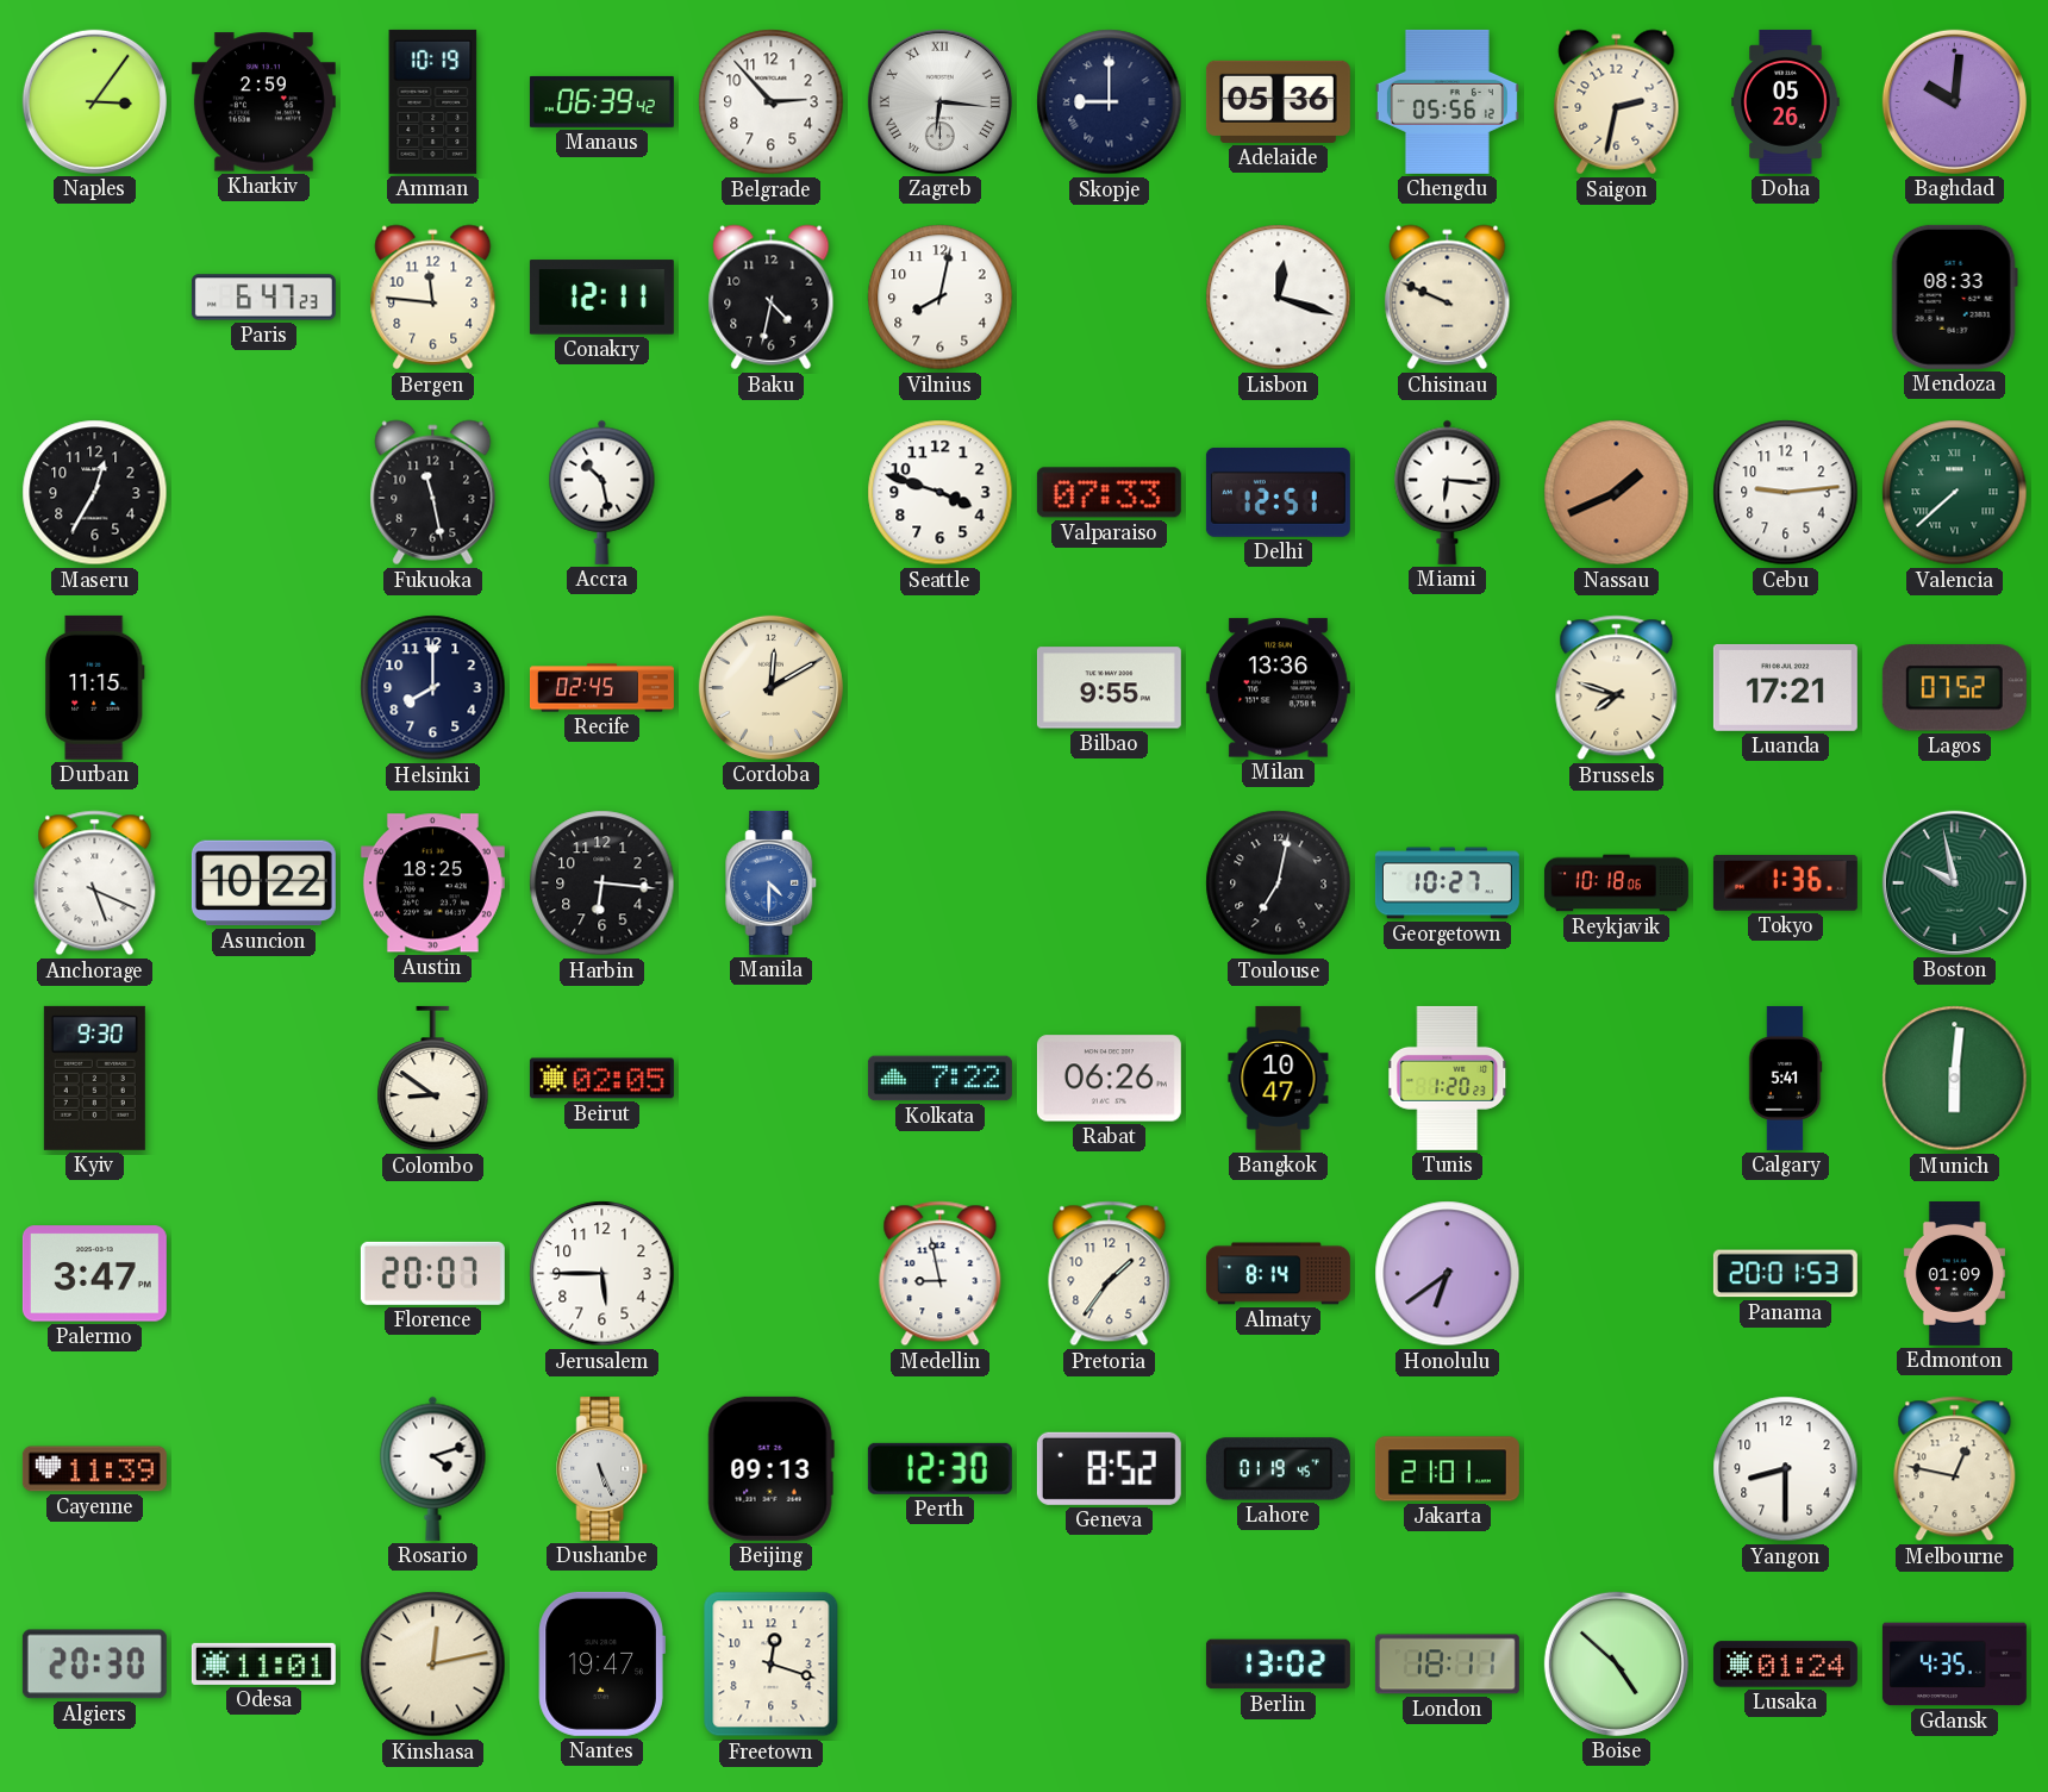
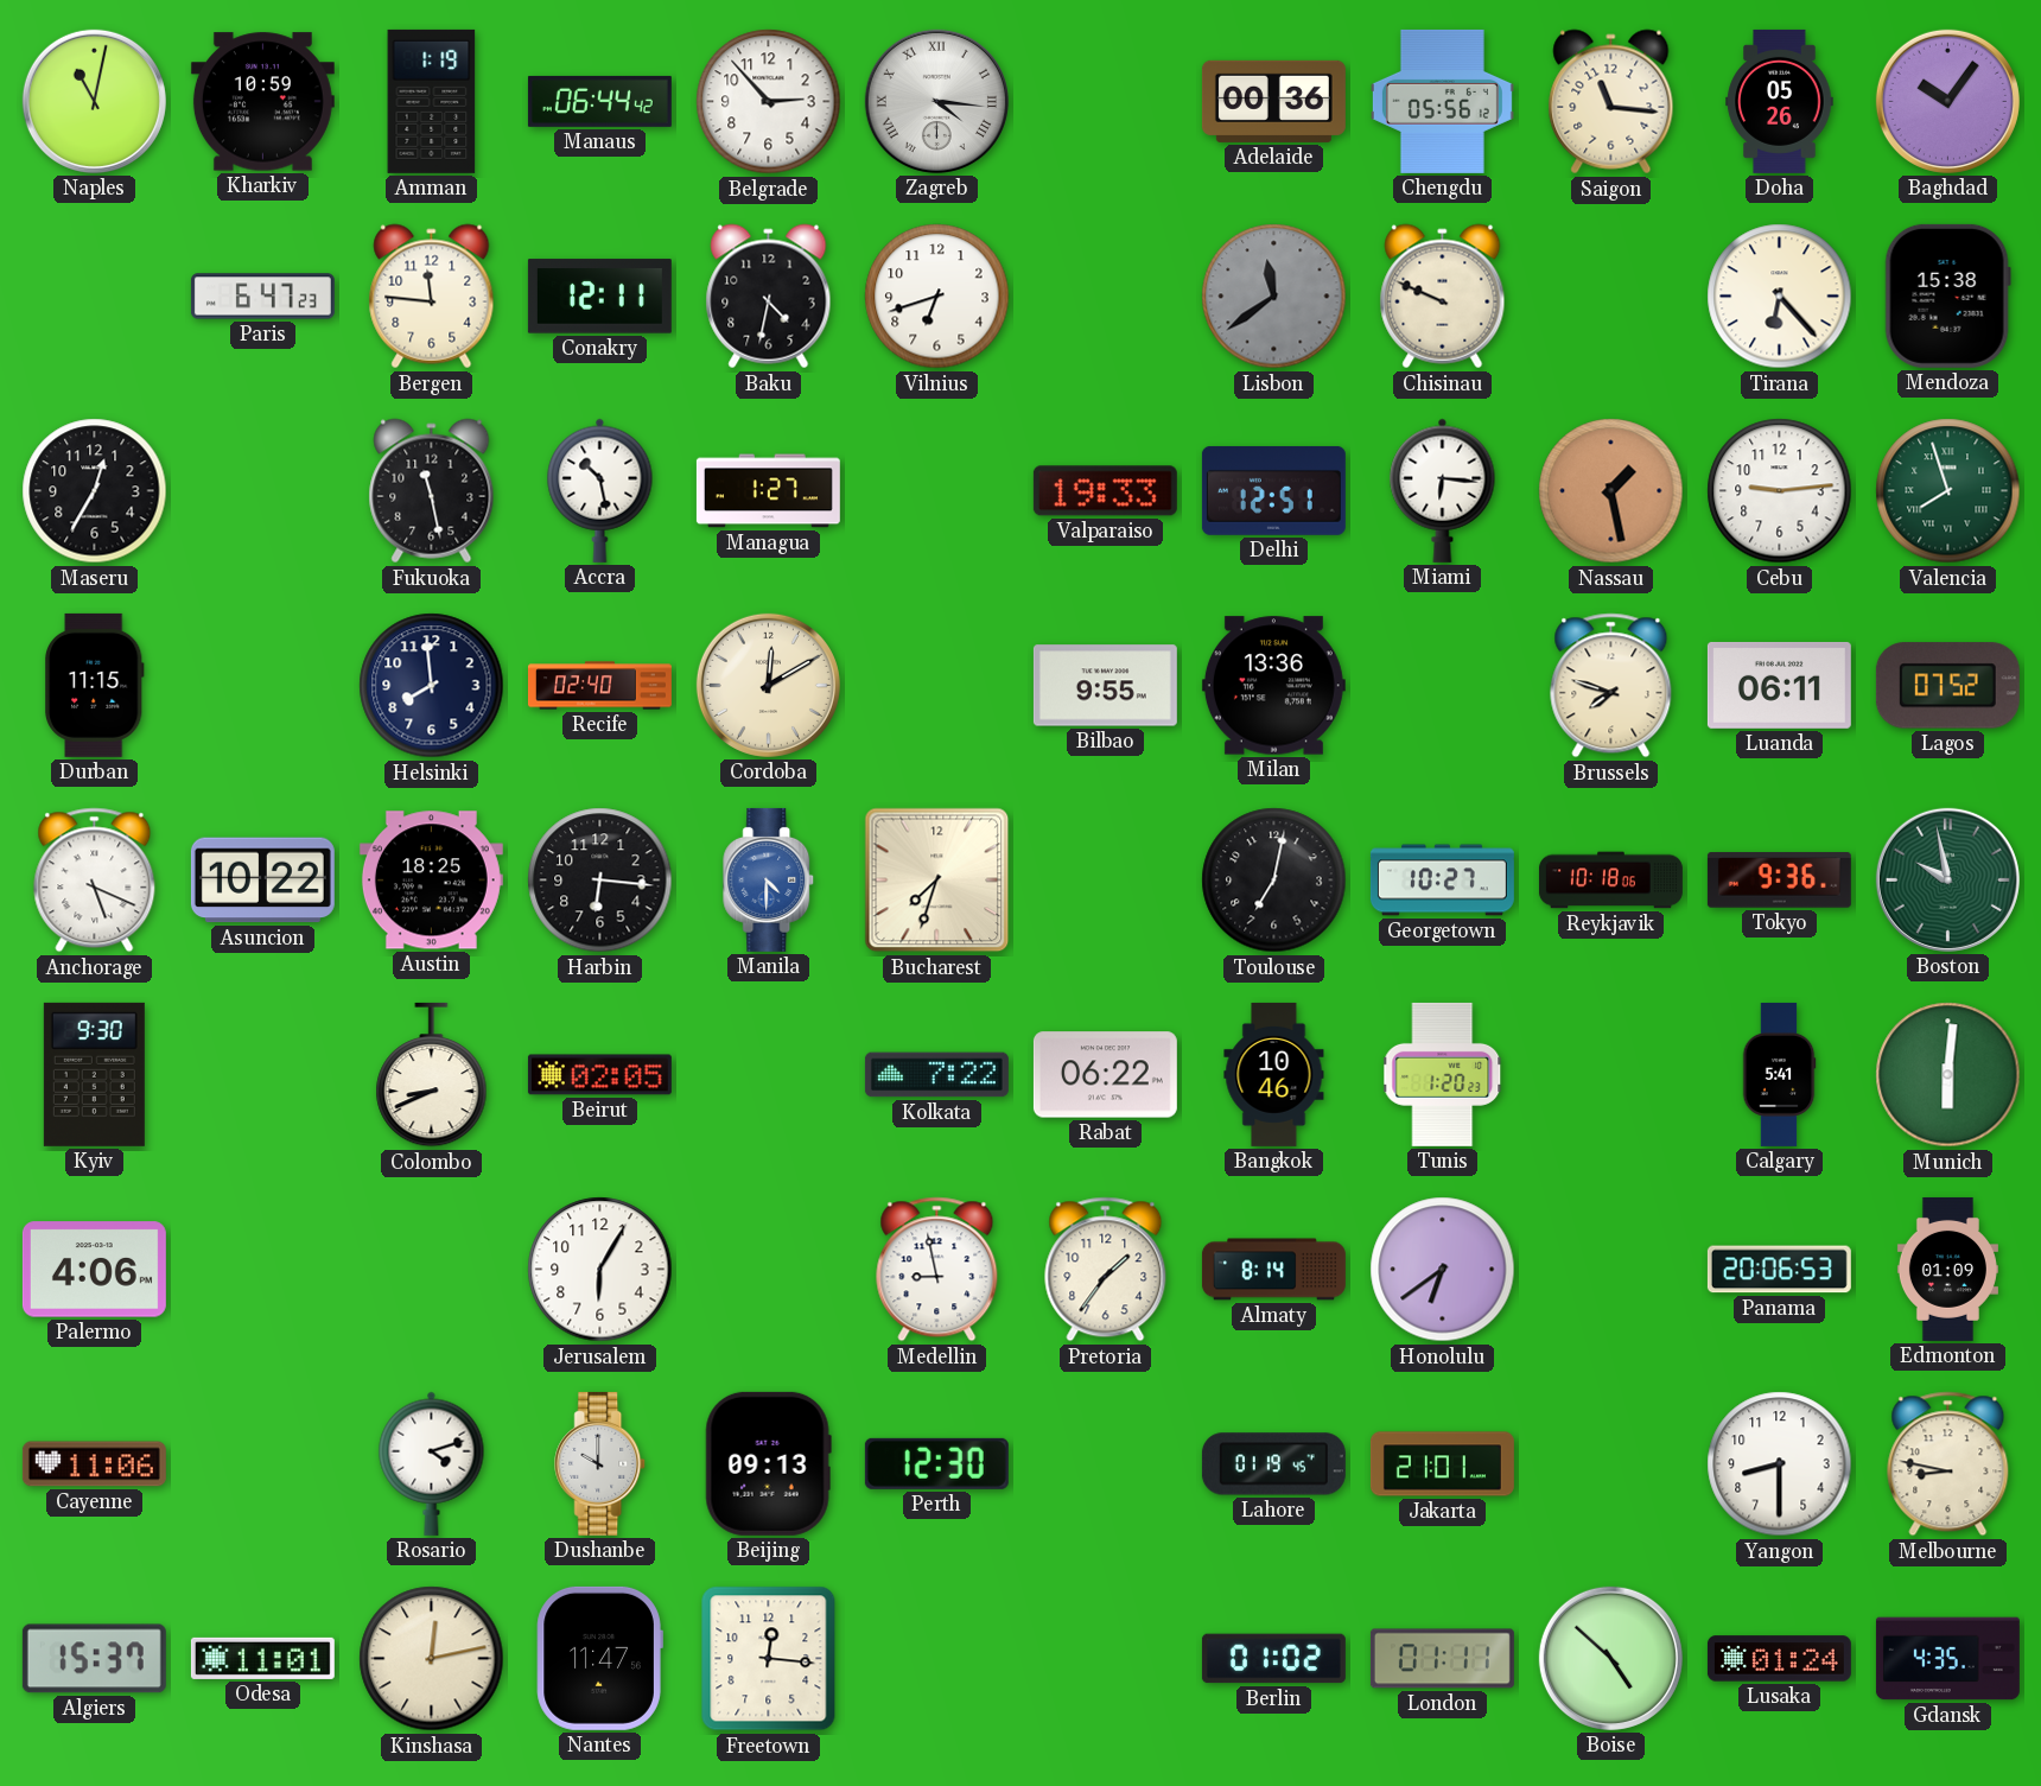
Naples: 3:06 -> 11:02 (94, 101)
Kharkiv: 2:59 -> 10:59 (262, 102)
Amman: 10:19 -> 1:19 (432, 101)
Manaus: 06:39 -> 06:44 (599, 101)
Zagreb: 6:16 -> 4:16 (936, 101)
Skopje: 9:00 -> none (1110, 102)
Adelaide: 05:36 -> 00:36 (1273, 101)
Saigon: 2:32 -> 11:16 (1611, 102)
Baghdad: 10:01 -> 10:06 (1947, 101)
Vilnius: 8:02 -> 6:42 (937, 297)
Lisbon: 12:18 -> 11:39 (1274, 297)
Lisbon dial: white -> grey (1274, 297)
Tirana: none -> 6:23 (1780, 297)
Mendoza: 08:33 -> 15:38 (1947, 295)
Managua: none -> 1:27 (768, 491)
Seattle: 3:48 -> none (941, 493)
Valparaiso: 07:33 -> 19:33 (1105, 491)
Nassau: 1:41 -> 1:28 (1611, 491)
Valencia: 7:38 -> 7:57 (1948, 491)
Helsinki: 8:00 -> 7:59 (432, 686)
Recife: 02:45 -> 02:40 (599, 686)
Luanda: 17:21 -> 06:11 (1779, 685)
Bucharest: none -> 7:33 (937, 881)
Tokyo: 1:36 -> 9:36 (1779, 881)
Colombo: 8:51 -> 8:41 (432, 1075)
Rabat: 06:26 -> 06:22 (1105, 1075)
Bangkok: 10:47 -> 10:46 (1274, 1074)
Palermo: 3:47 -> 4:06 (94, 1270)
Florence: 20:07 -> none (432, 1273)
Jerusalem: 5:45 -> 6:05 (600, 1270)
Panama: 20:01 -> 20:06 (1779, 1270)
Cayenne: 11:39 -> 11:06 (94, 1464)
Dushanbe: 5:26 -> 10:00 (600, 1463)
Geneva: 8:52 -> none (1109, 1468)
Melbourne: 12:47 -> 8:47 (1948, 1464)
Algiers: 20:30 -> 15:37 (94, 1659)
Nantes: 19:47 -> 11:47 (599, 1658)
Freetown: 12:18 -> 12:16 (769, 1659)
Berlin: 13:02 -> 01:02 (1273, 1659)
London: 18:11 -> 01:11 (1442, 1659)
